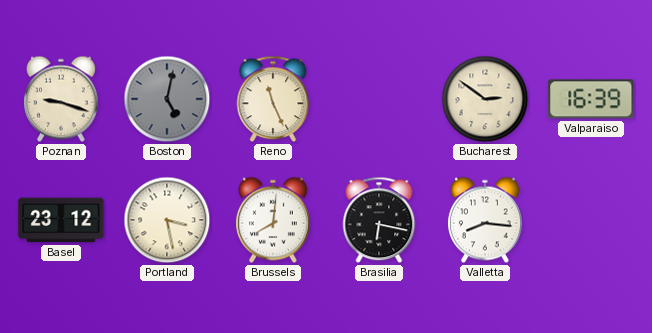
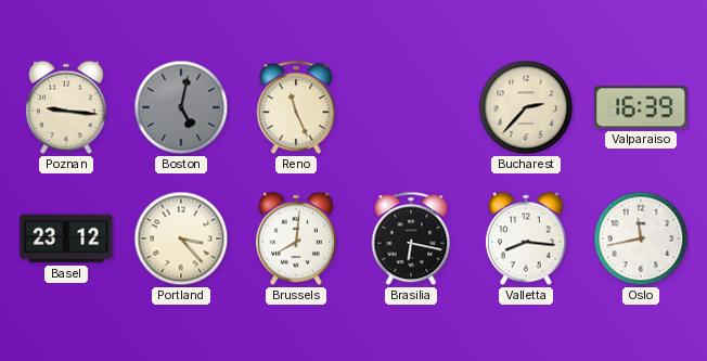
Poznan: 9:18 -> 9:16 (66, 107)
Bucharest: 2:51 -> 2:37 (526, 107)
Portland: 3:28 -> 3:23 (181, 238)
Oslo: none -> 11:43 (641, 238)
